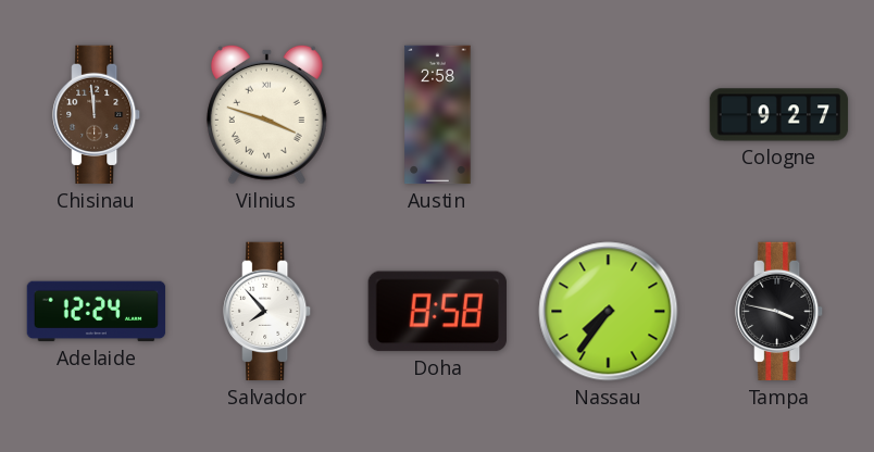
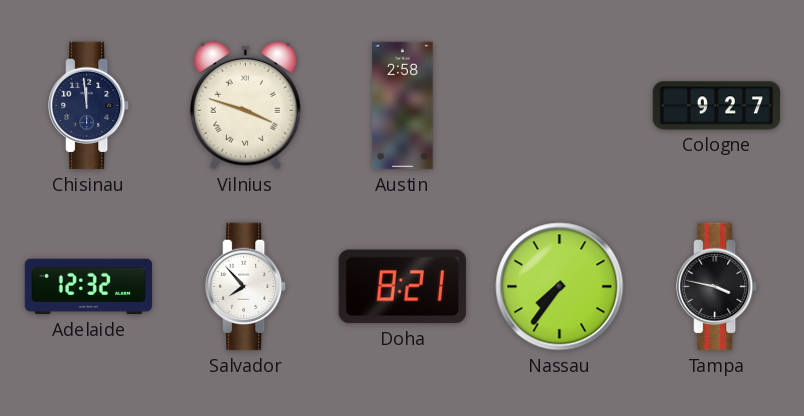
Chisinau dial: brown -> navy (89, 106)
Adelaide: 12:24 -> 12:32 (89, 287)
Doha: 8:58 -> 8:21 (402, 287)
